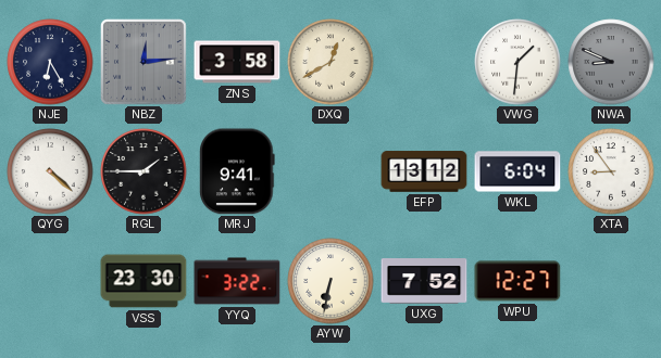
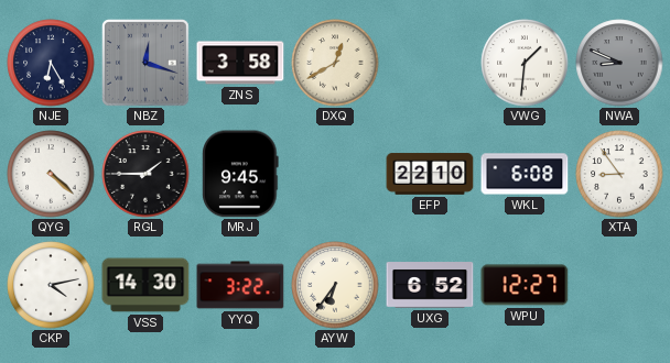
NBZ: 12:14 -> 12:18 (147, 64)
MRJ: 9:41 -> 9:45 (240, 174)
EFP: 13:12 -> 22:10 (430, 174)
WKL: 6:04 -> 6:08 (525, 174)
CKP: none -> 4:13 (51, 285)
VSS: 23:30 -> 14:30 (145, 285)
AYW: 6:32 -> 6:36 (335, 285)
UXG: 7:52 -> 6:52 (430, 285)
